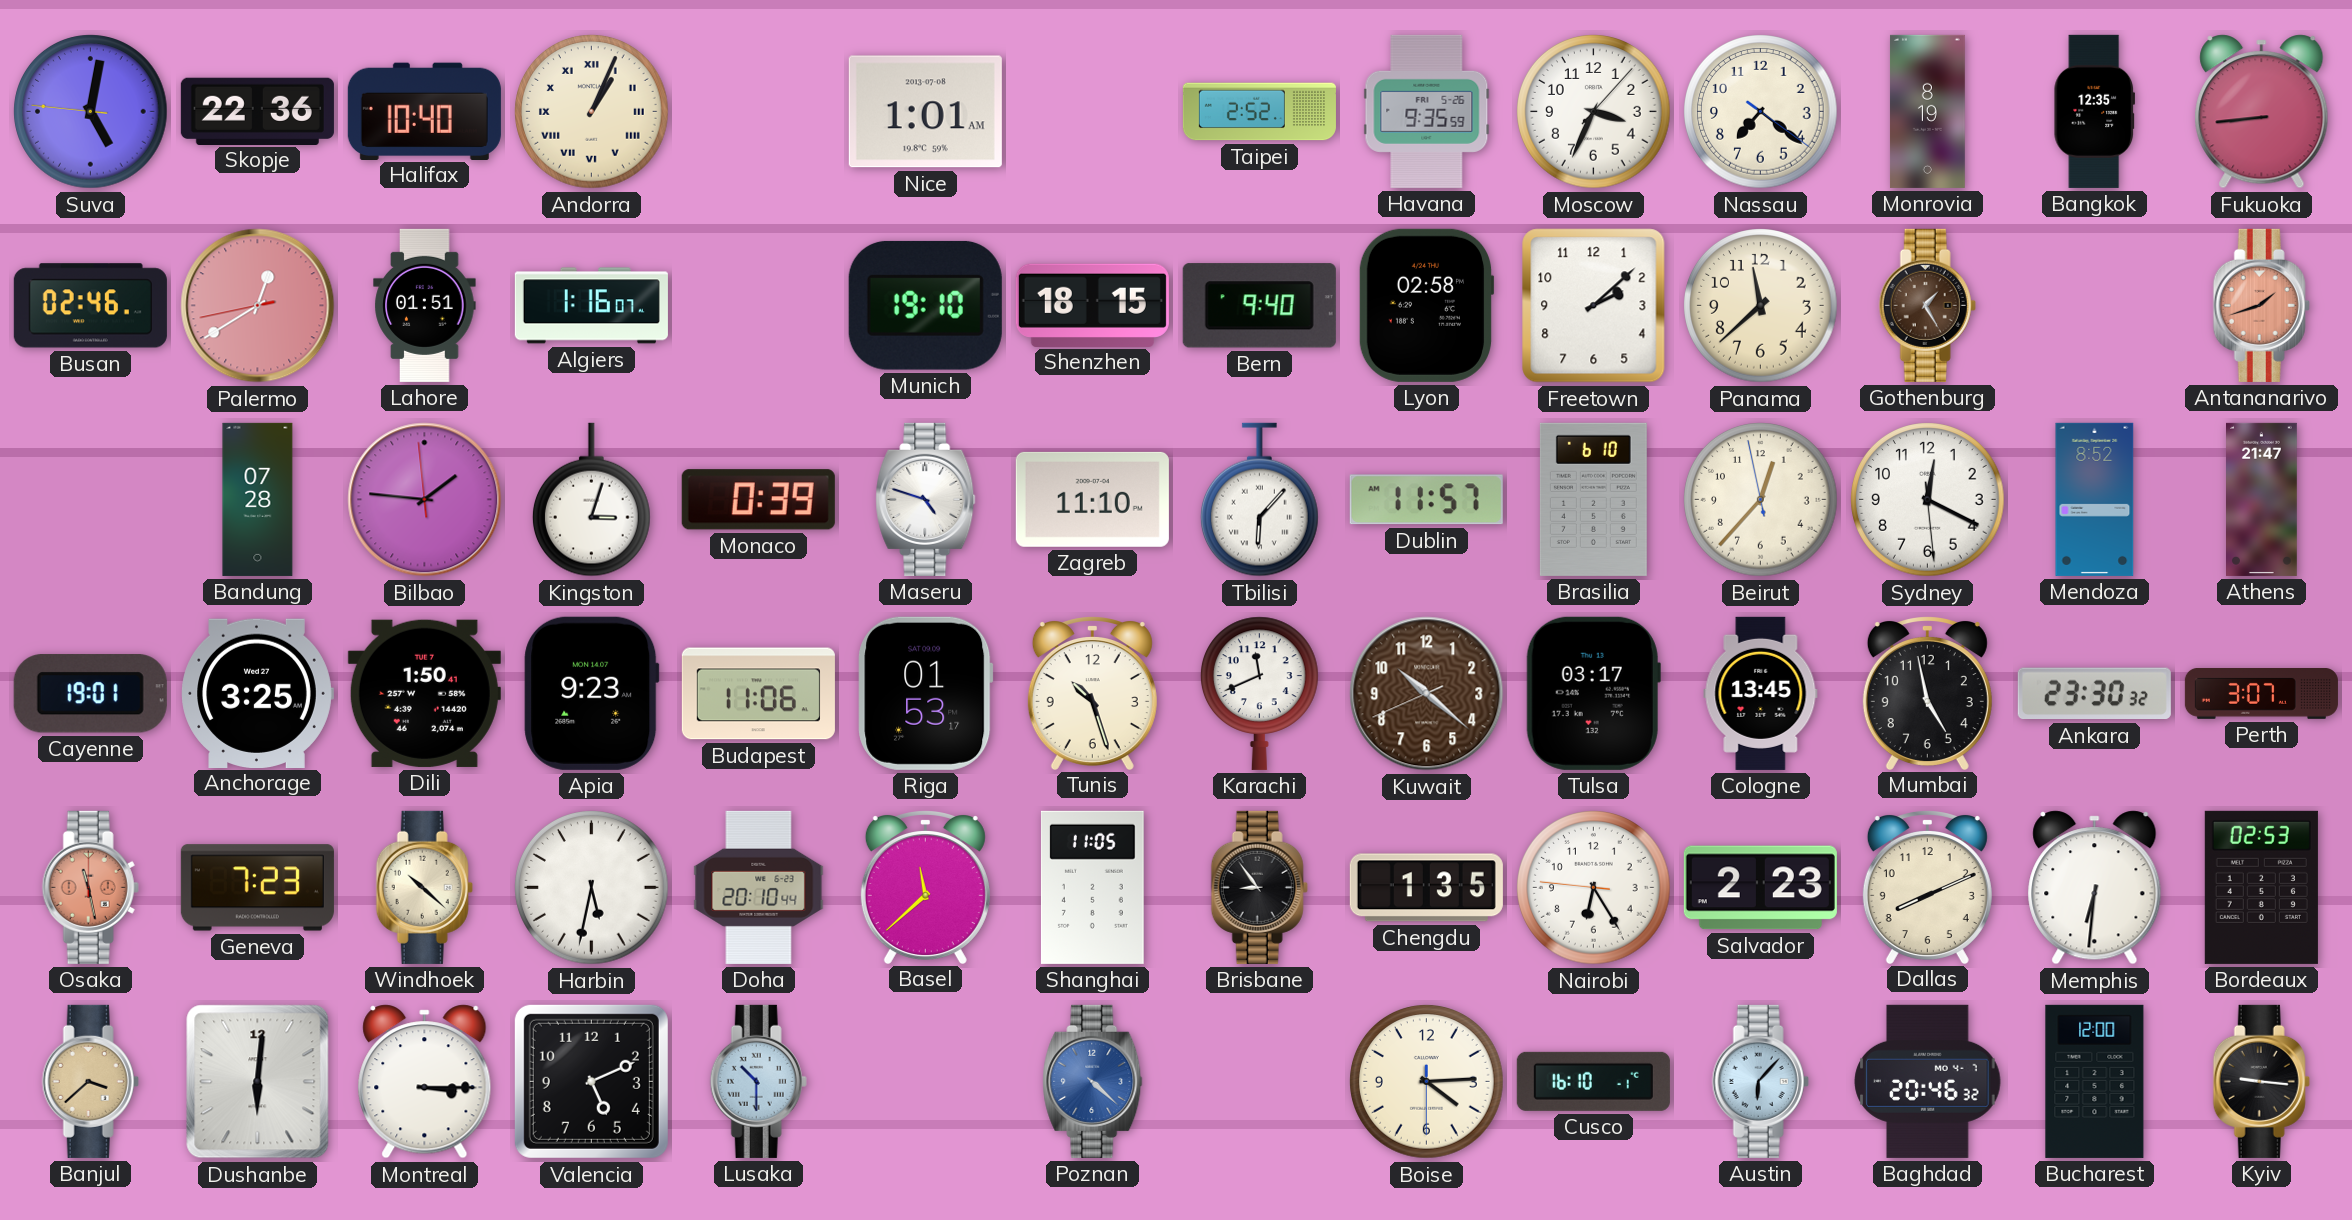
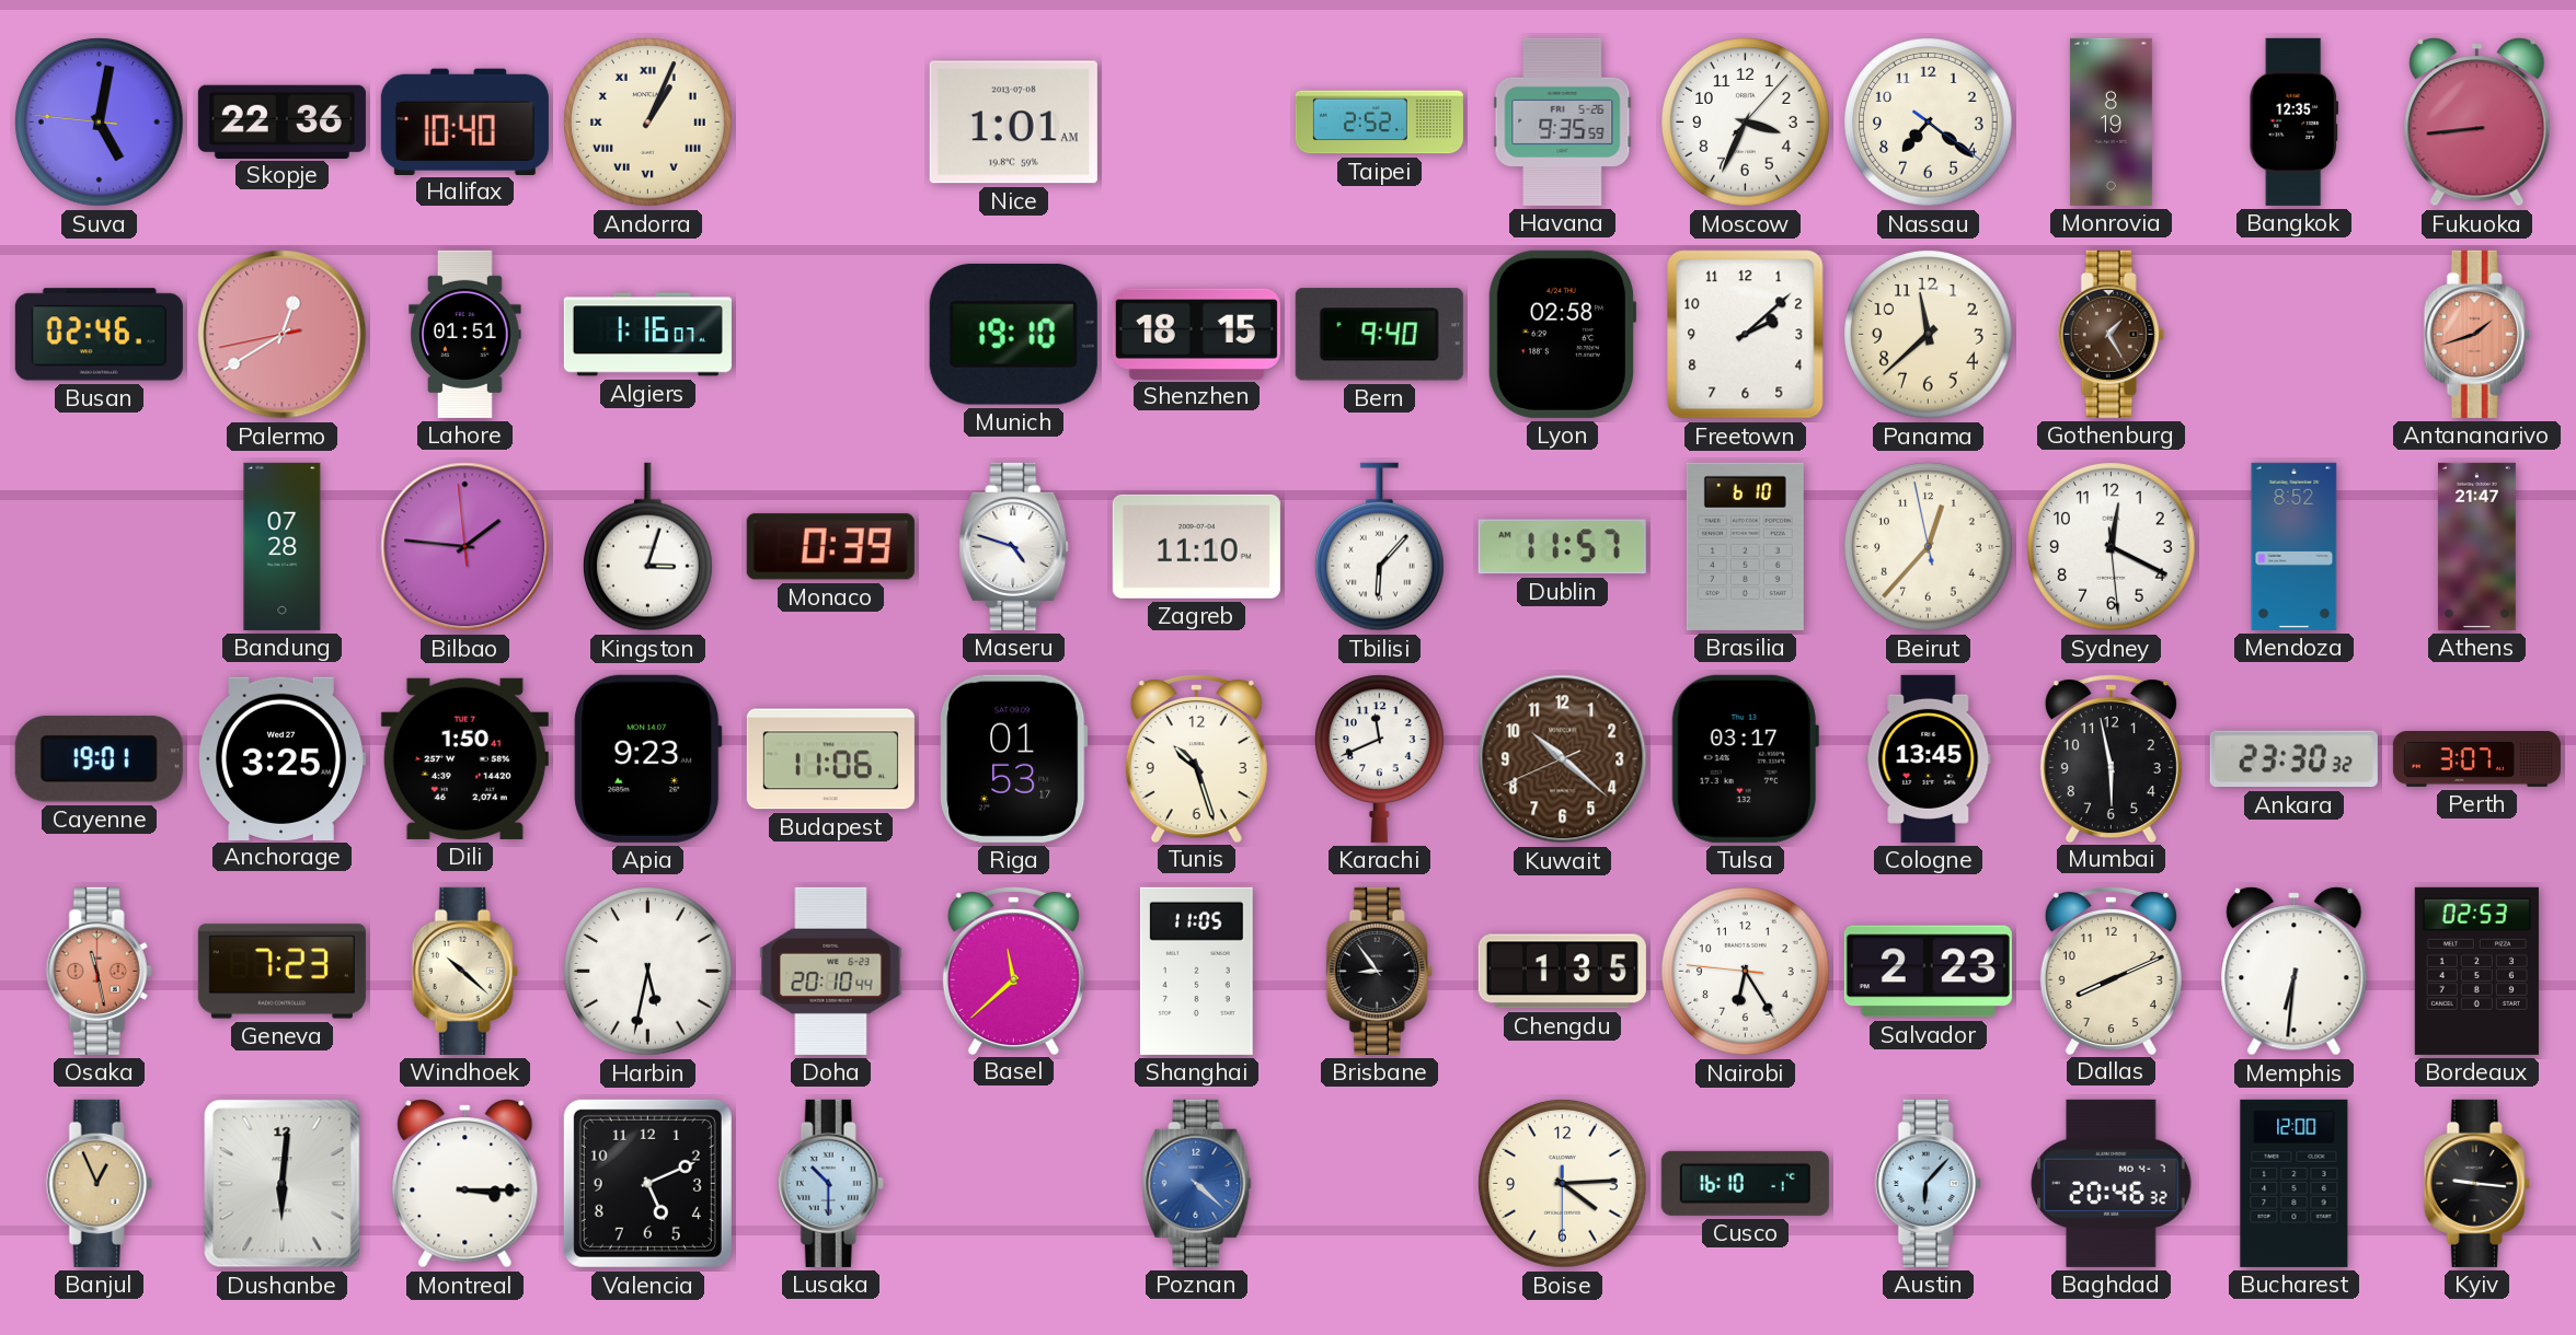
Mumbai: 4:58 -> 5:58 (2111, 758)
Banjul: 3:38 -> 12:56 (99, 1183)
